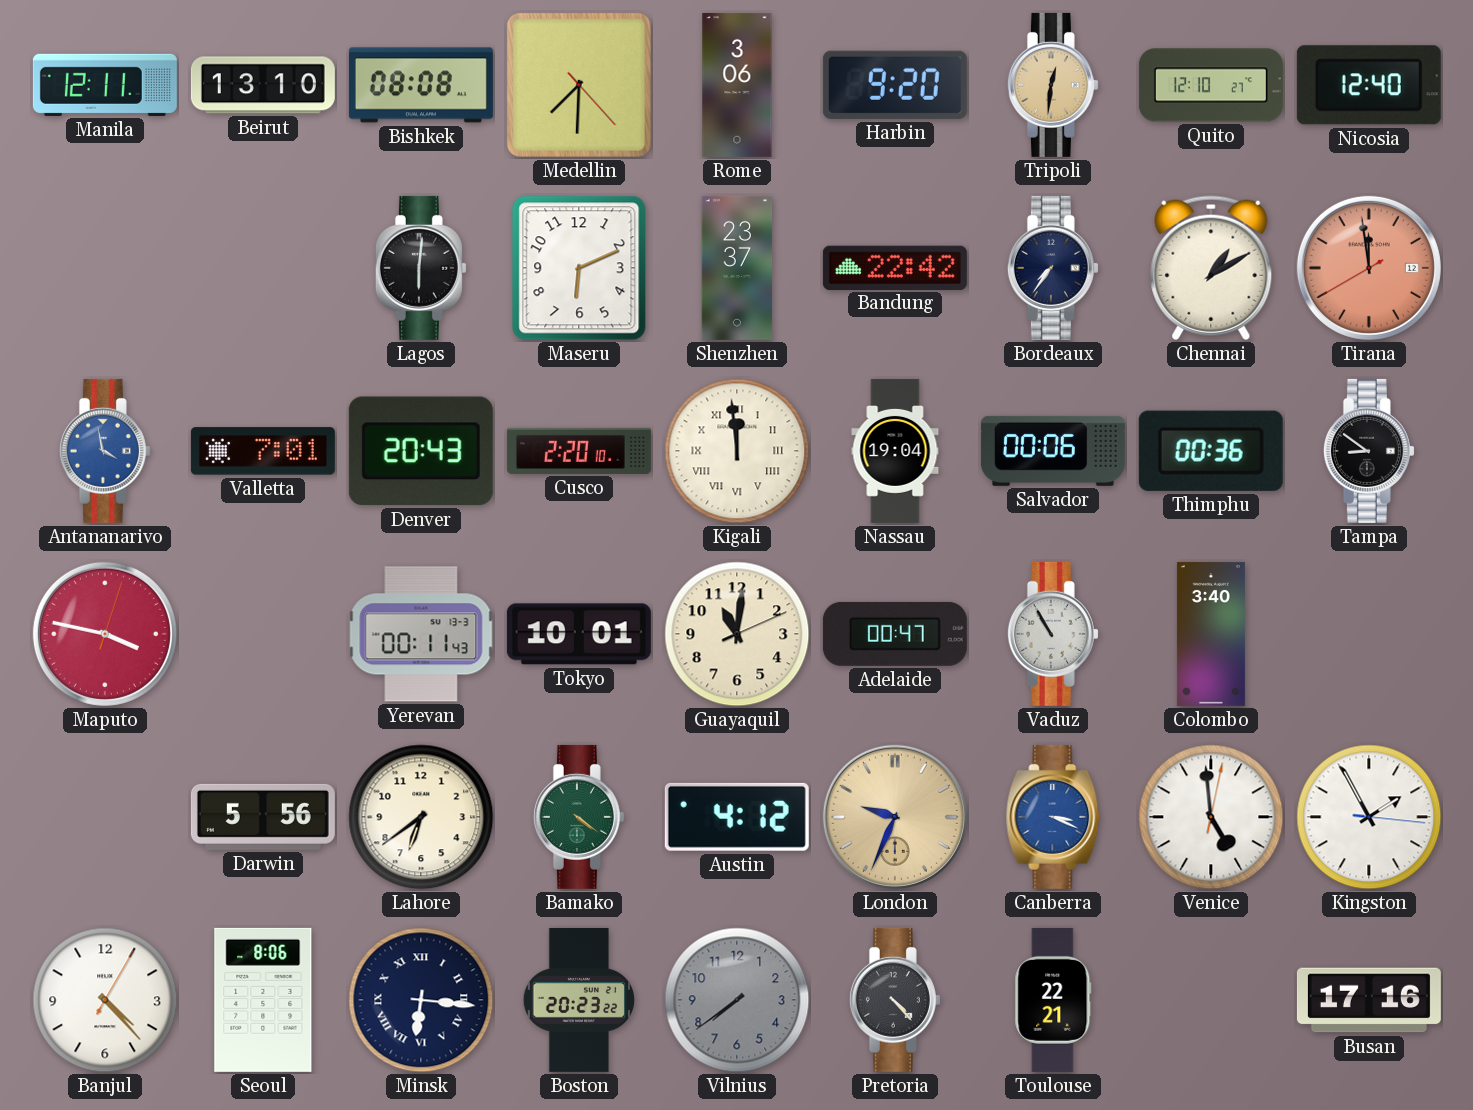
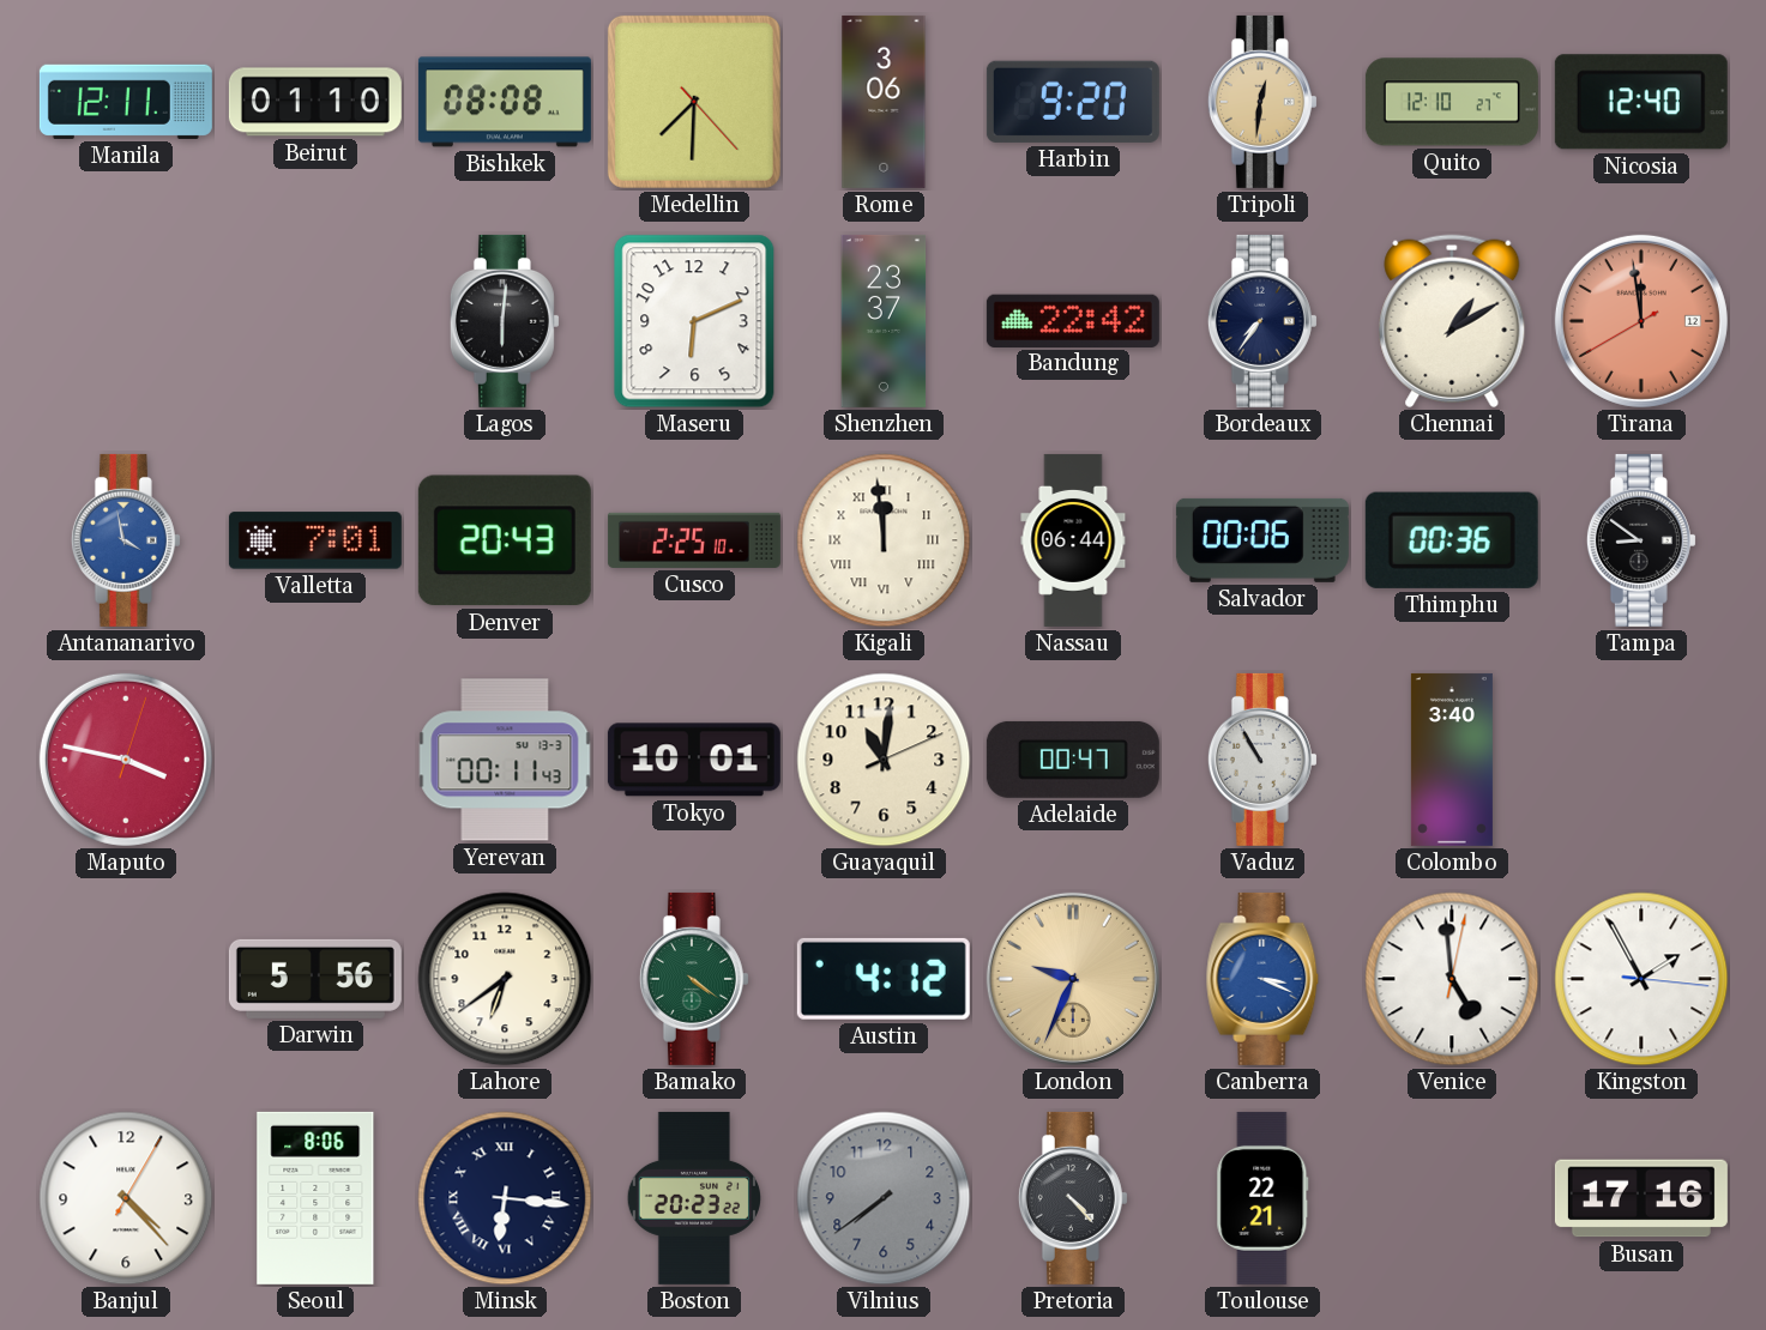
Beirut: 13:10 -> 01:10 (315, 102)
Cusco: 2:20 -> 2:25 (694, 540)
Nassau: 19:04 -> 06:44 (1073, 540)
